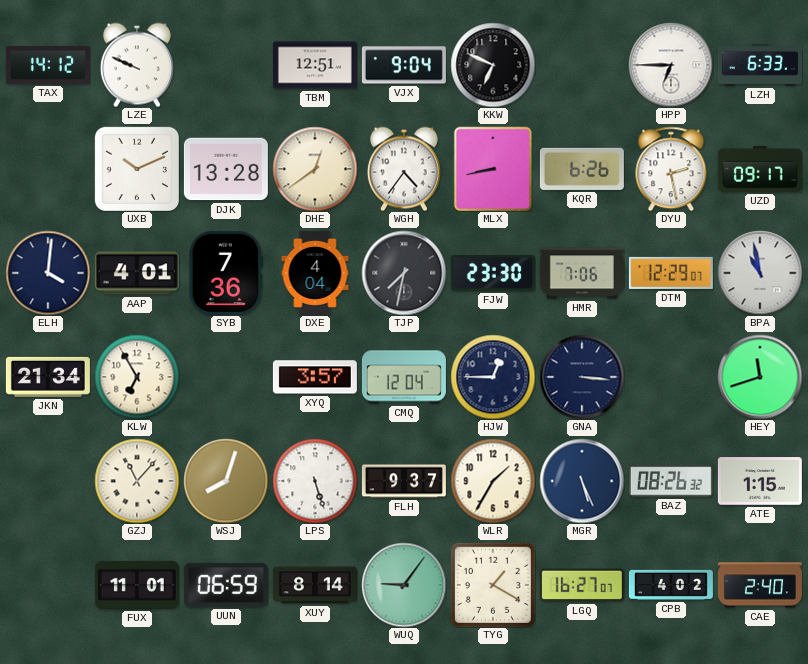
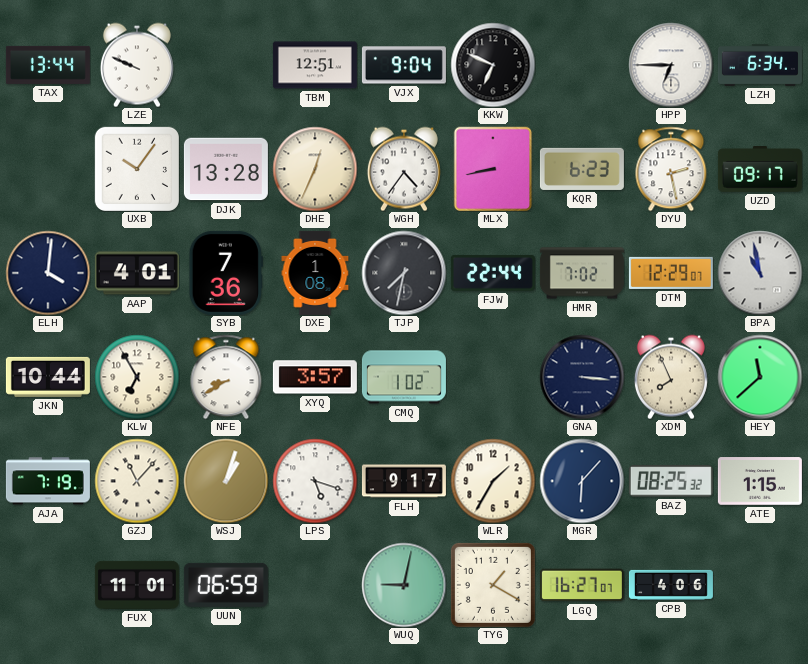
TAX: 14:12 -> 13:44 (48, 65)
LZH: 6:33 -> 6:34 (760, 65)
UXB: 10:11 -> 10:06 (137, 169)
DHE: 12:39 -> 12:34 (315, 169)
KQR: 6:26 -> 6:23 (582, 169)
DXE: 4:04 -> 1:08 (315, 273)
FJW: 23:30 -> 22:44 (493, 273)
HMR: 7:06 -> 7:02 (582, 273)
JKN: 21:34 -> 10:44 (48, 377)
NFE: none -> 8:40 (226, 377)
CMQ: 12:04 -> 1:02 (404, 377)
HJW: 12:45 -> none (493, 377)
XDM: none -> 7:56 (671, 377)
HEY: 11:42 -> 11:38 (760, 377)
AJA: none -> 7:19 (48, 481)
WSJ: 8:03 -> 1:03 (226, 481)
LPS: 5:27 -> 5:18 (315, 481)
FLH: 9:37 -> 9:17 (404, 481)
MGR: 5:26 -> 6:07 (582, 481)
BAZ: 08:26 -> 08:25 (671, 481)
XUY: 8:14 -> none (315, 585)
WUQ: 9:06 -> 9:02 (404, 585)
CPB: 4:02 -> 4:06 (671, 585)
CAE: 2:40 -> none (760, 585)
